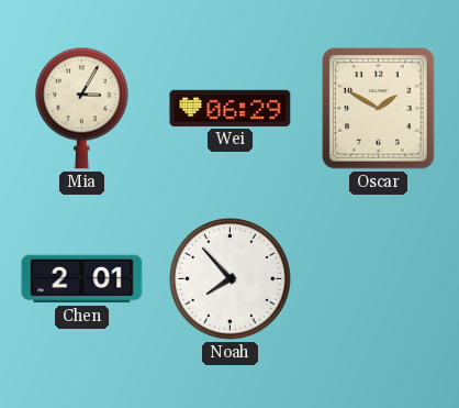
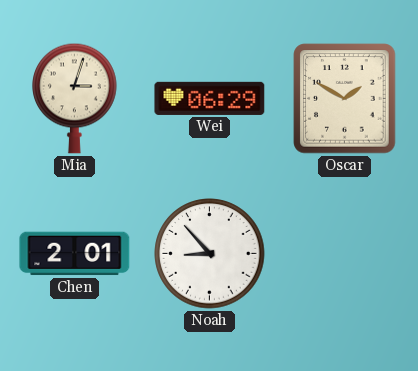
Mia: 3:05 -> 3:03 (75, 98)
Noah: 7:53 -> 8:53 (210, 254)
